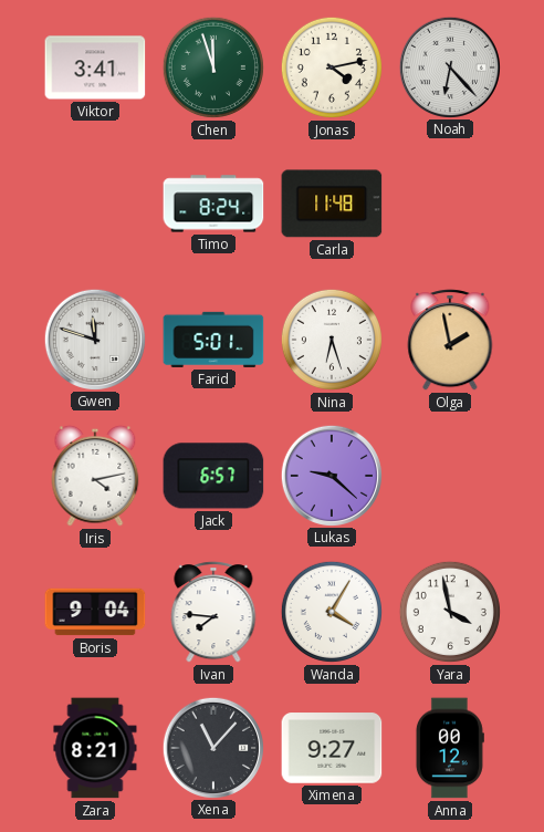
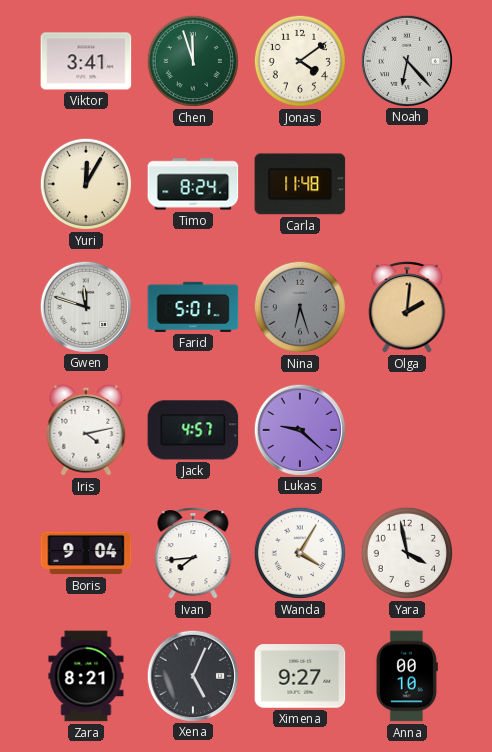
Jonas: 4:13 -> 4:09 (300, 61)
Yuri: none -> 12:05 (86, 184)
Nina dial: white -> grey (300, 307)
Olga: 1:58 -> 2:01 (407, 307)
Jack: 6:57 -> 4:57 (193, 430)
Ivan: 7:46 -> 7:44 (193, 553)
Xena: 11:07 -> 5:04 (192, 675)
Anna: 00:12 -> 00:10 (407, 676)
